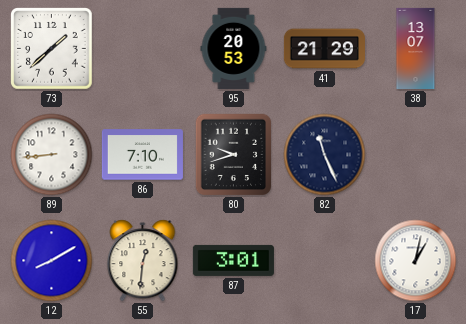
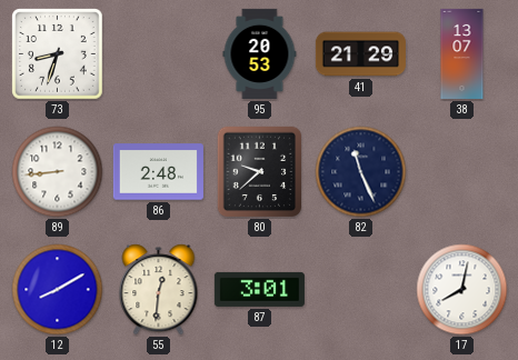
73: 1:38 -> 8:33 (58, 54)
86: 7:10 -> 2:48 (158, 172)
80: 9:42 -> 9:38 (260, 172)
17: 1:02 -> 8:02 (462, 290)
